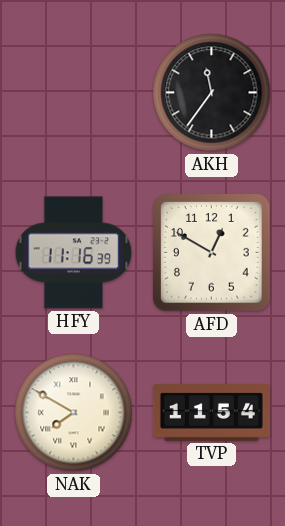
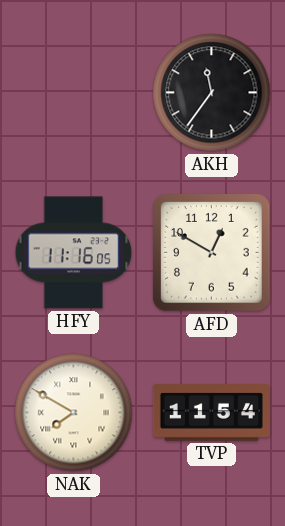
HFY: 11:16:39 -> 11:16:05 (74, 253)
